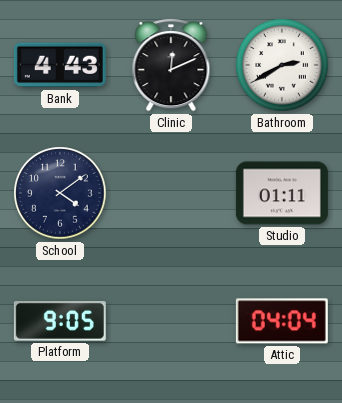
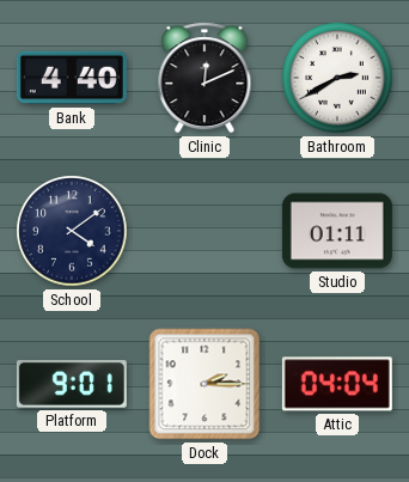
Bank: 4:43 -> 4:40 (72, 78)
Platform: 9:05 -> 9:01 (72, 385)
Dock: none -> 2:15 (204, 384)
